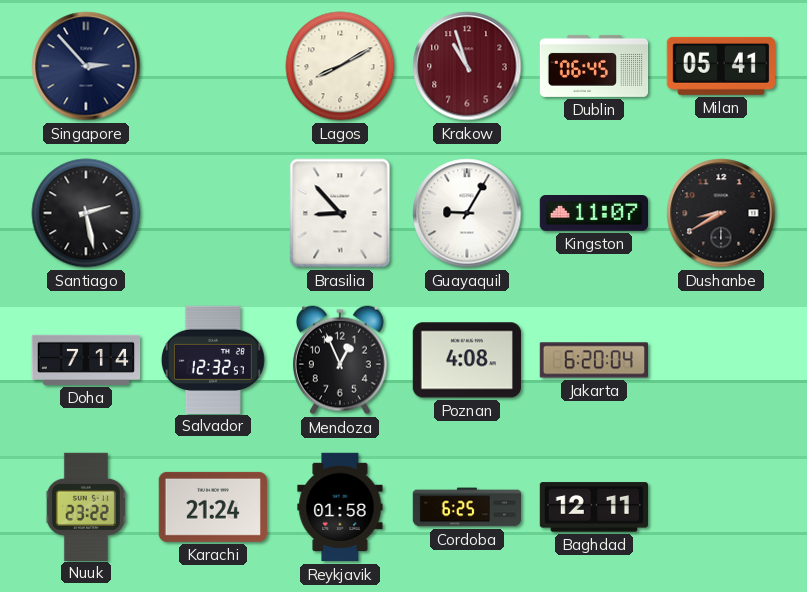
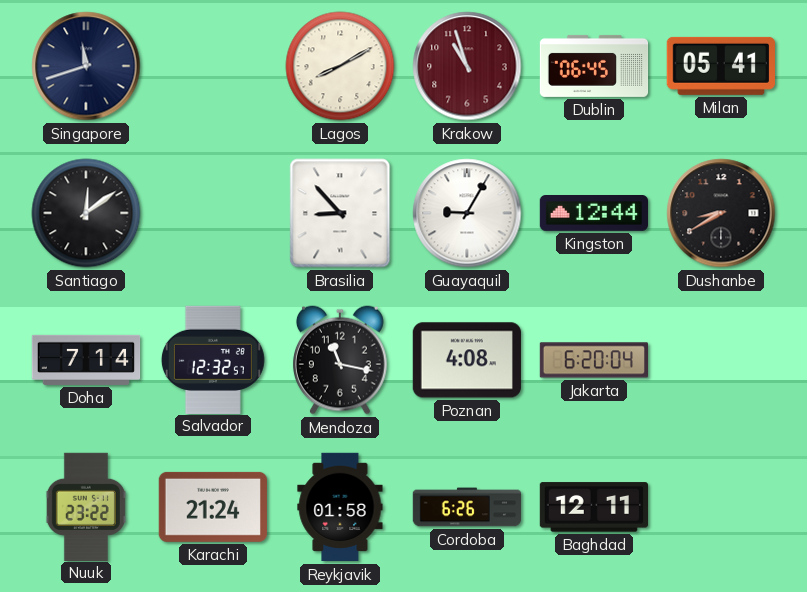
Singapore: 2:53 -> 11:42 (86, 66)
Santiago: 2:28 -> 12:09 (86, 213)
Kingston: 11:07 -> 12:44 (593, 214)
Mendoza: 12:56 -> 11:17 (340, 360)
Cordoba: 6:25 -> 6:26 (466, 507)
